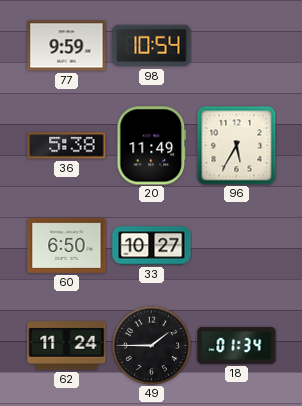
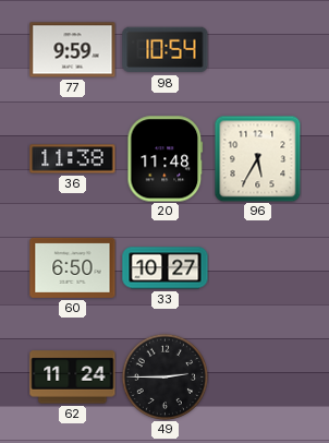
36: 5:38 -> 11:38 (73, 159)
20: 11:49 -> 11:48 (166, 159)
49: 1:45 -> 2:45 (164, 376)
18: 01:34 -> none (237, 345)
